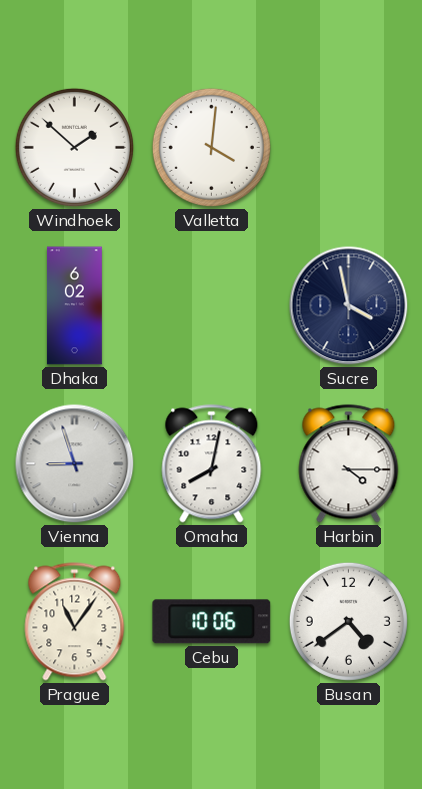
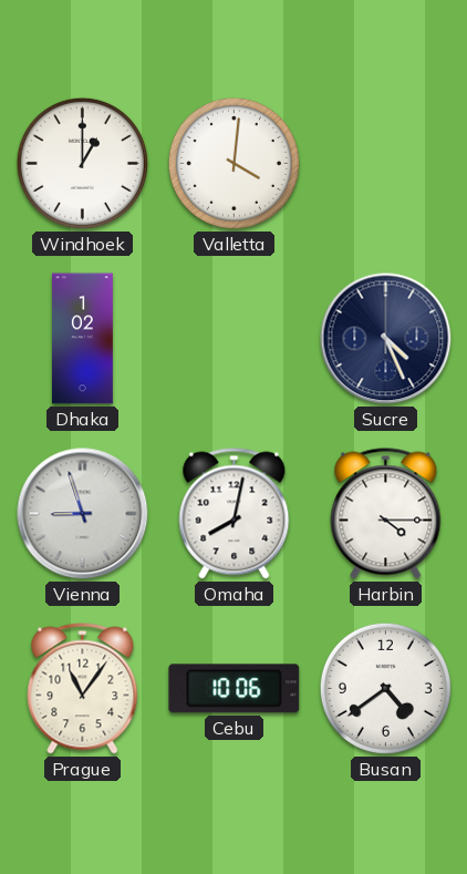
Windhoek: 1:52 -> 1:00 (82, 163)
Dhaka: 6:02 -> 1:02 (82, 339)
Sucre: 3:58 -> 4:26 (386, 339)
